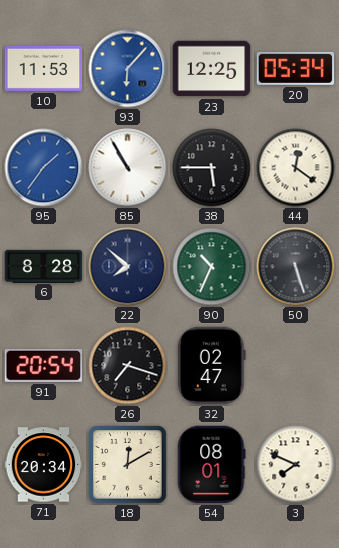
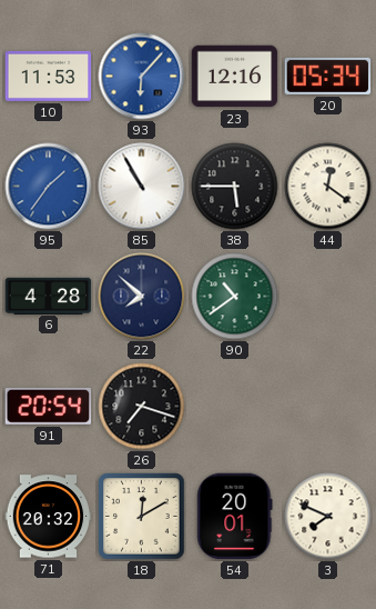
23: 12:25 -> 12:16 (235, 77)
6: 8:28 -> 4:28 (49, 296)
90: 10:34 -> 10:39 (235, 297)
50: 5:27 -> none (296, 267)
32: 02:47 -> none (212, 366)
71: 20:34 -> 20:32 (49, 517)
54: 08:01 -> 20:01 (235, 517)
